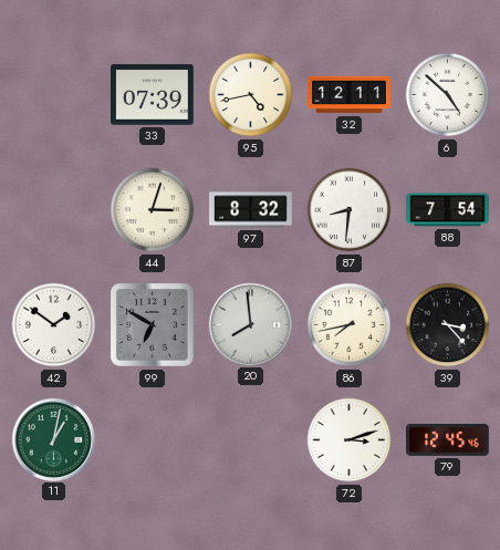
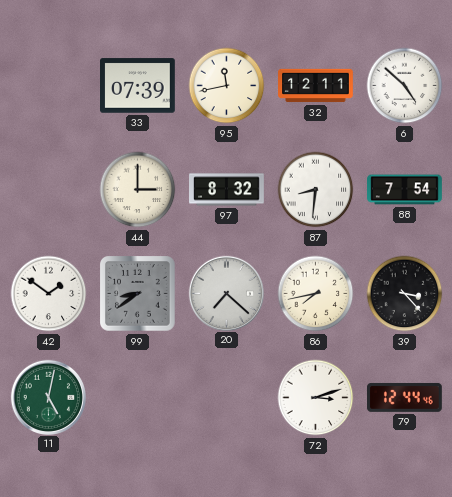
95: 4:43 -> 11:43 (227, 86)
44: 3:03 -> 3:00 (138, 190)
99: 6:50 -> 8:39 (138, 294)
20: 7:59 -> 7:22 (226, 293)
11: 1:02 -> 5:02 (48, 397)
79: 12:45 -> 12:44 (405, 398)
